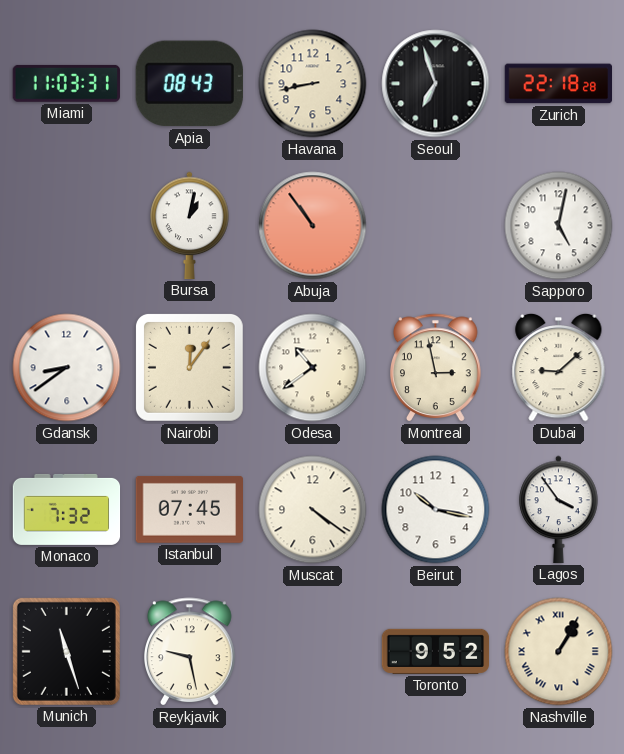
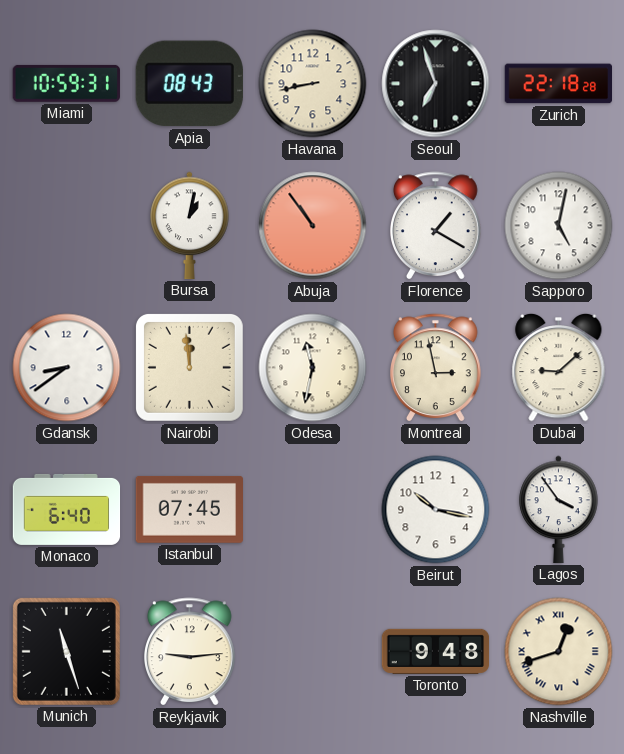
Miami: 11:03 -> 10:59 (66, 83)
Florence: none -> 1:20 (436, 226)
Nairobi: 12:06 -> 11:59 (189, 367)
Odesa: 10:39 -> 11:32 (313, 368)
Monaco: 7:32 -> 6:40 (67, 509)
Muscat: 4:21 -> none (313, 510)
Reykjavik: 9:28 -> 9:14 (190, 652)
Toronto: 9:52 -> 9:48 (436, 651)
Nashville: 1:05 -> 12:42 (559, 652)
